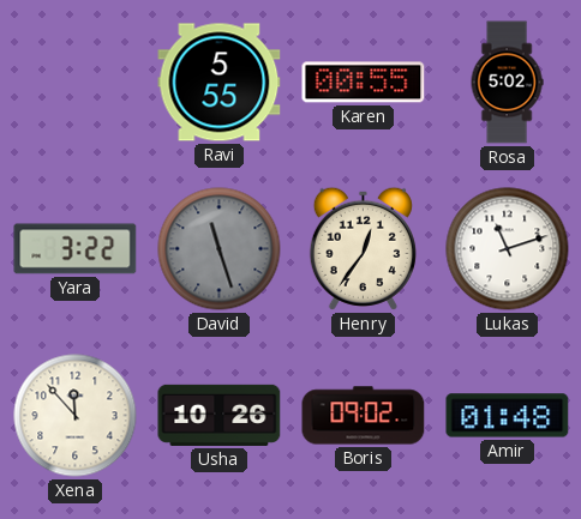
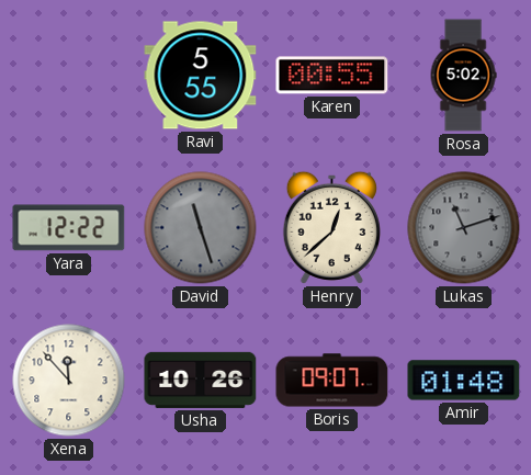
Yara: 3:22 -> 12:22 (69, 228)
Henry: 12:36 -> 12:38 (331, 227)
Lukas dial: white -> grey (464, 228)
Boris: 09:02 -> 09:07 (332, 381)
